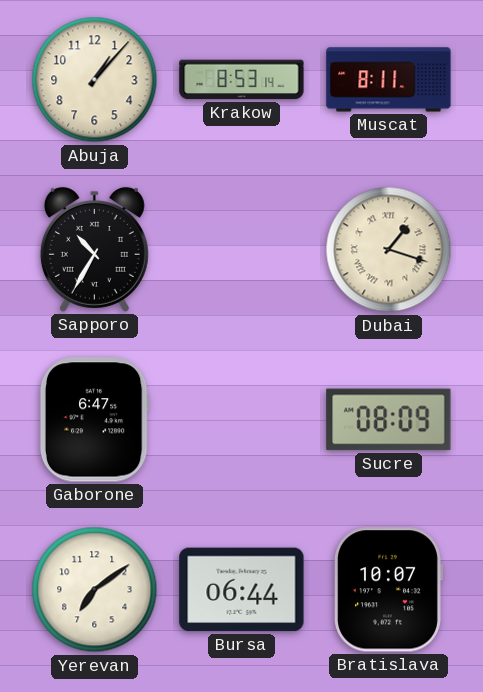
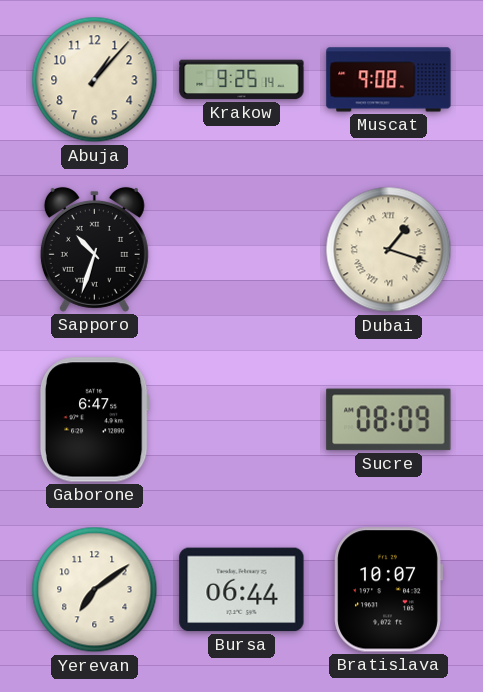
Krakow: 8:53 -> 9:25 (242, 80)
Muscat: 8:11 -> 9:08 (389, 80)
Sapporo: 10:35 -> 10:33 (94, 249)
